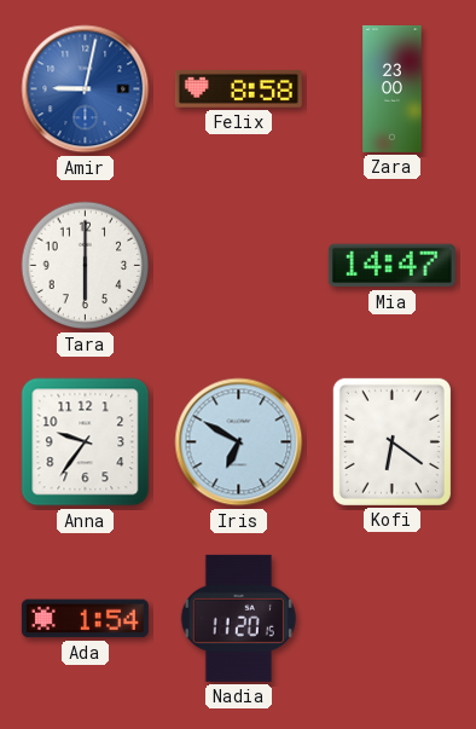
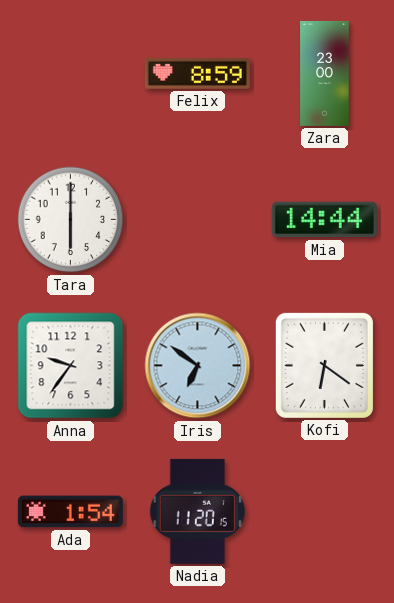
Amir: 9:02 -> none (86, 89)
Felix: 8:58 -> 8:59 (197, 73)
Mia: 14:47 -> 14:44 (324, 220)
Iris: 6:50 -> 6:51 (198, 366)
